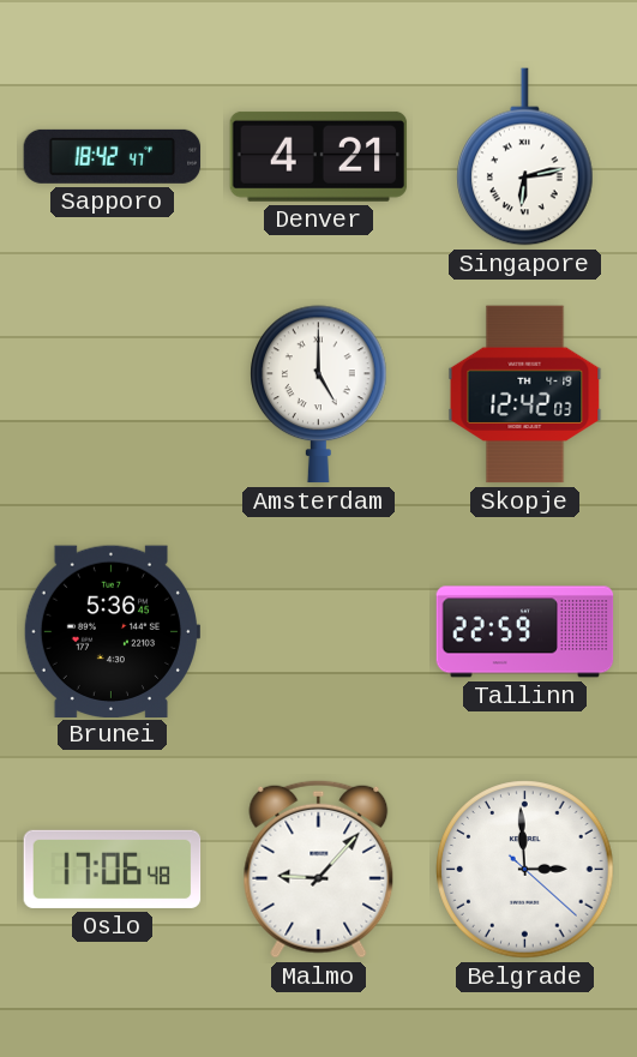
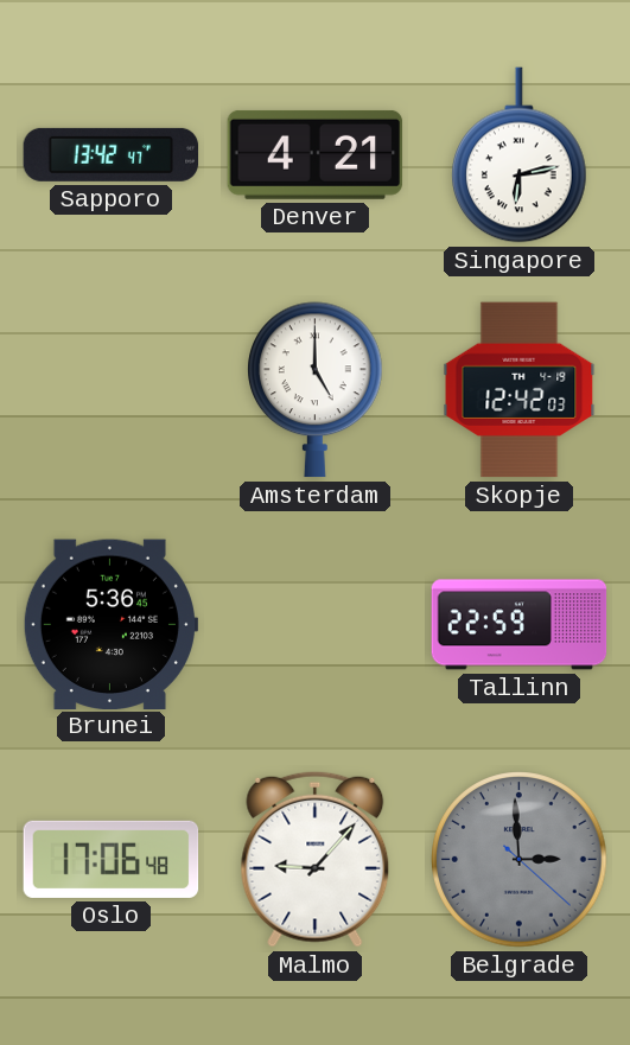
Sapporo: 18:42 -> 13:42 (112, 154)
Belgrade dial: white -> grey (520, 860)
